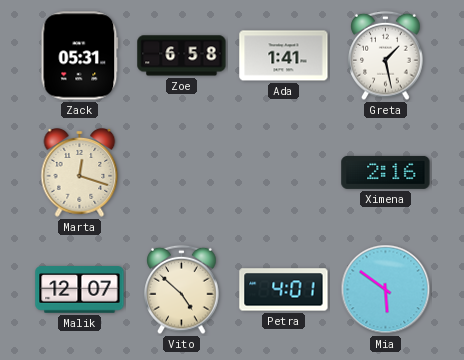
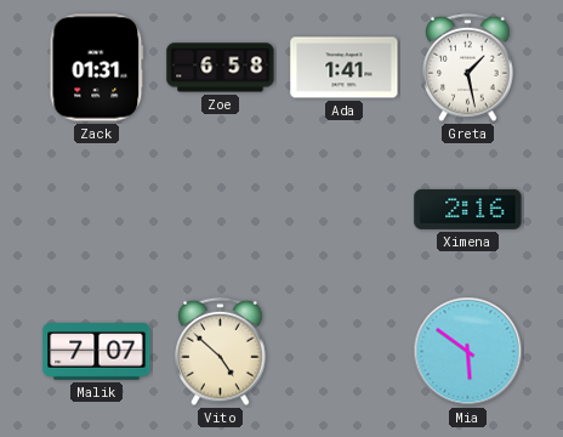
Zack: 05:31 -> 01:31 (97, 68)
Marta: 12:18 -> none (80, 173)
Malik: 12:07 -> 7:07 (97, 352)
Petra: 4:01 -> none (284, 290)
